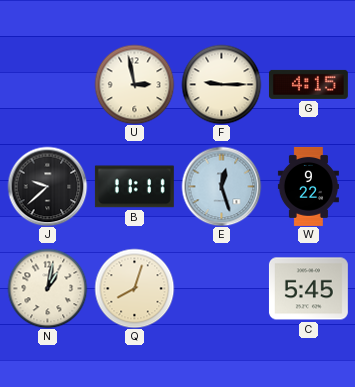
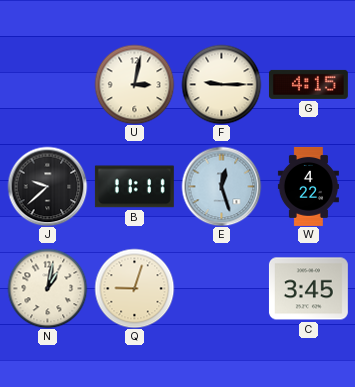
U: 2:58 -> 3:02 (134, 84)
W: 9:22 -> 4:22 (308, 186)
Q: 8:03 -> 9:03 (134, 288)
C: 5:45 -> 3:45 (308, 289)
